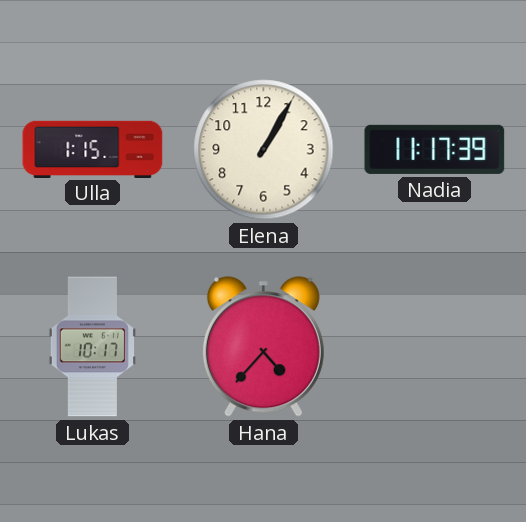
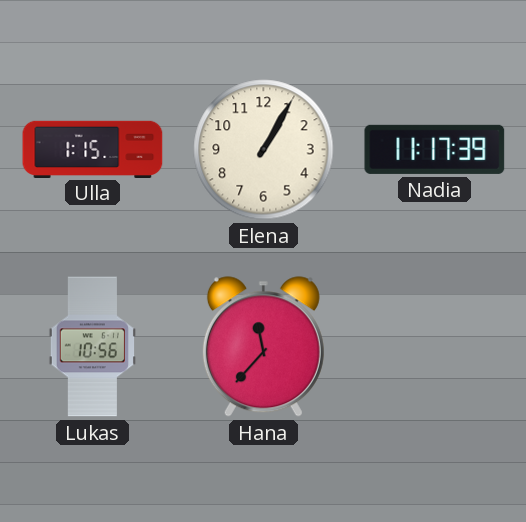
Lukas: 10:17 -> 10:56 (92, 347)
Hana: 4:37 -> 11:37 (263, 347)
